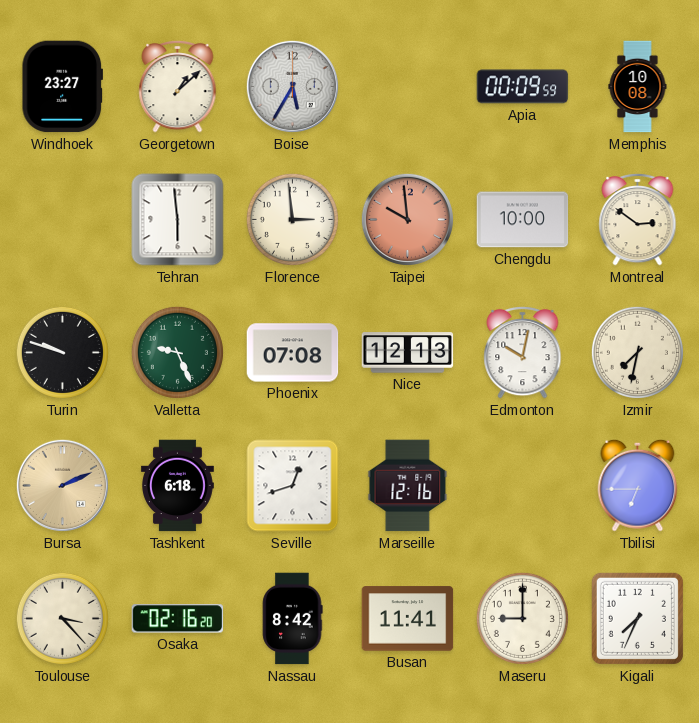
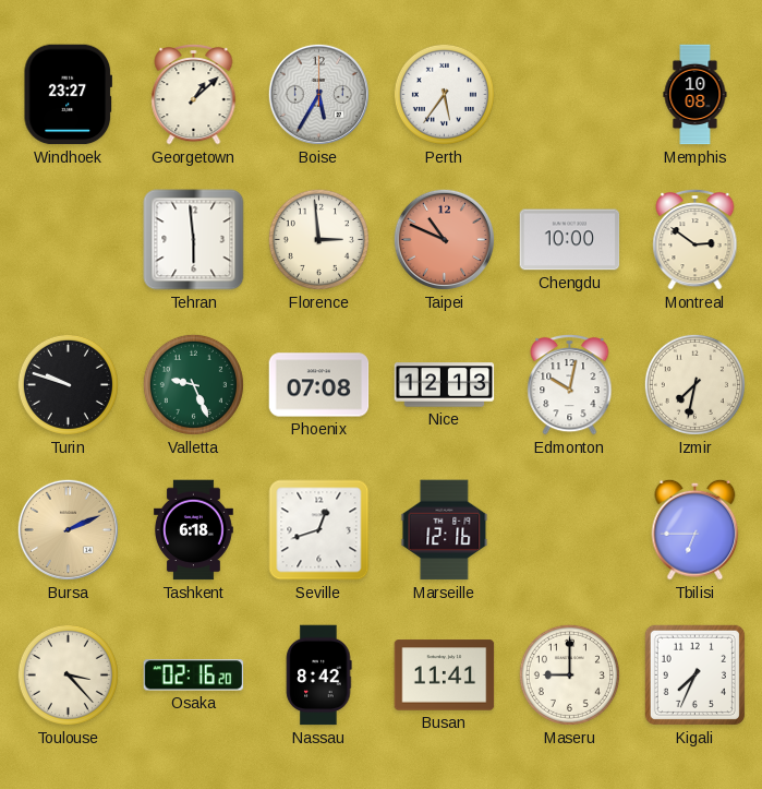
Perth: none -> 5:36 (444, 94)
Apia: 00:09 -> none (523, 87)
Taipei: 9:59 -> 10:49 (444, 239)
